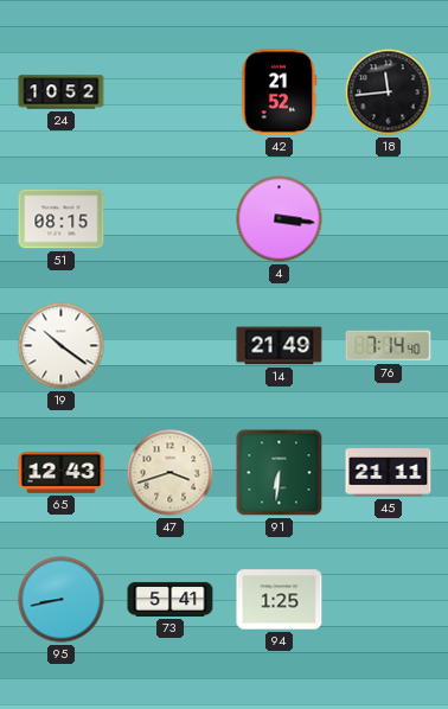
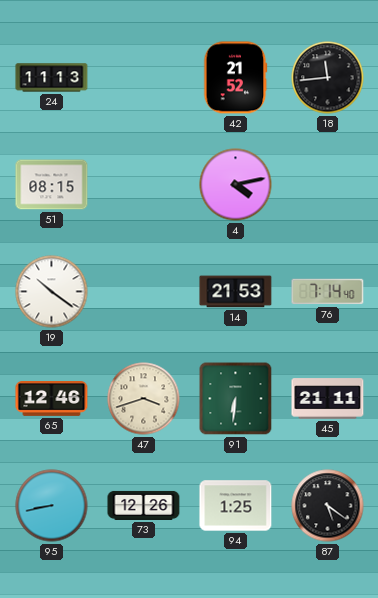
24: 10:52 -> 11:13 (52, 78)
4: 3:16 -> 4:13 (236, 185)
14: 21:49 -> 21:53 (236, 292)
65: 12:43 -> 12:46 (52, 399)
73: 5:41 -> 12:26 (144, 505)
87: none -> 5:21 (328, 506)
